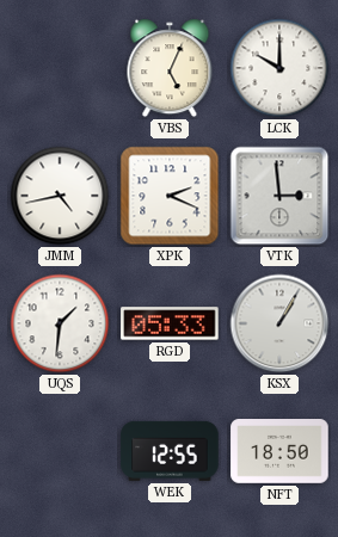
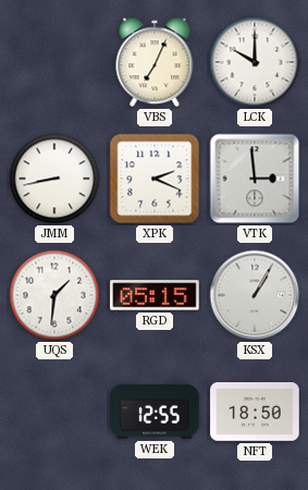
VBS: 5:04 -> 7:04 (155, 62)
JMM: 4:43 -> 8:43 (54, 179)
RGD: 05:33 -> 05:15 (155, 295)
